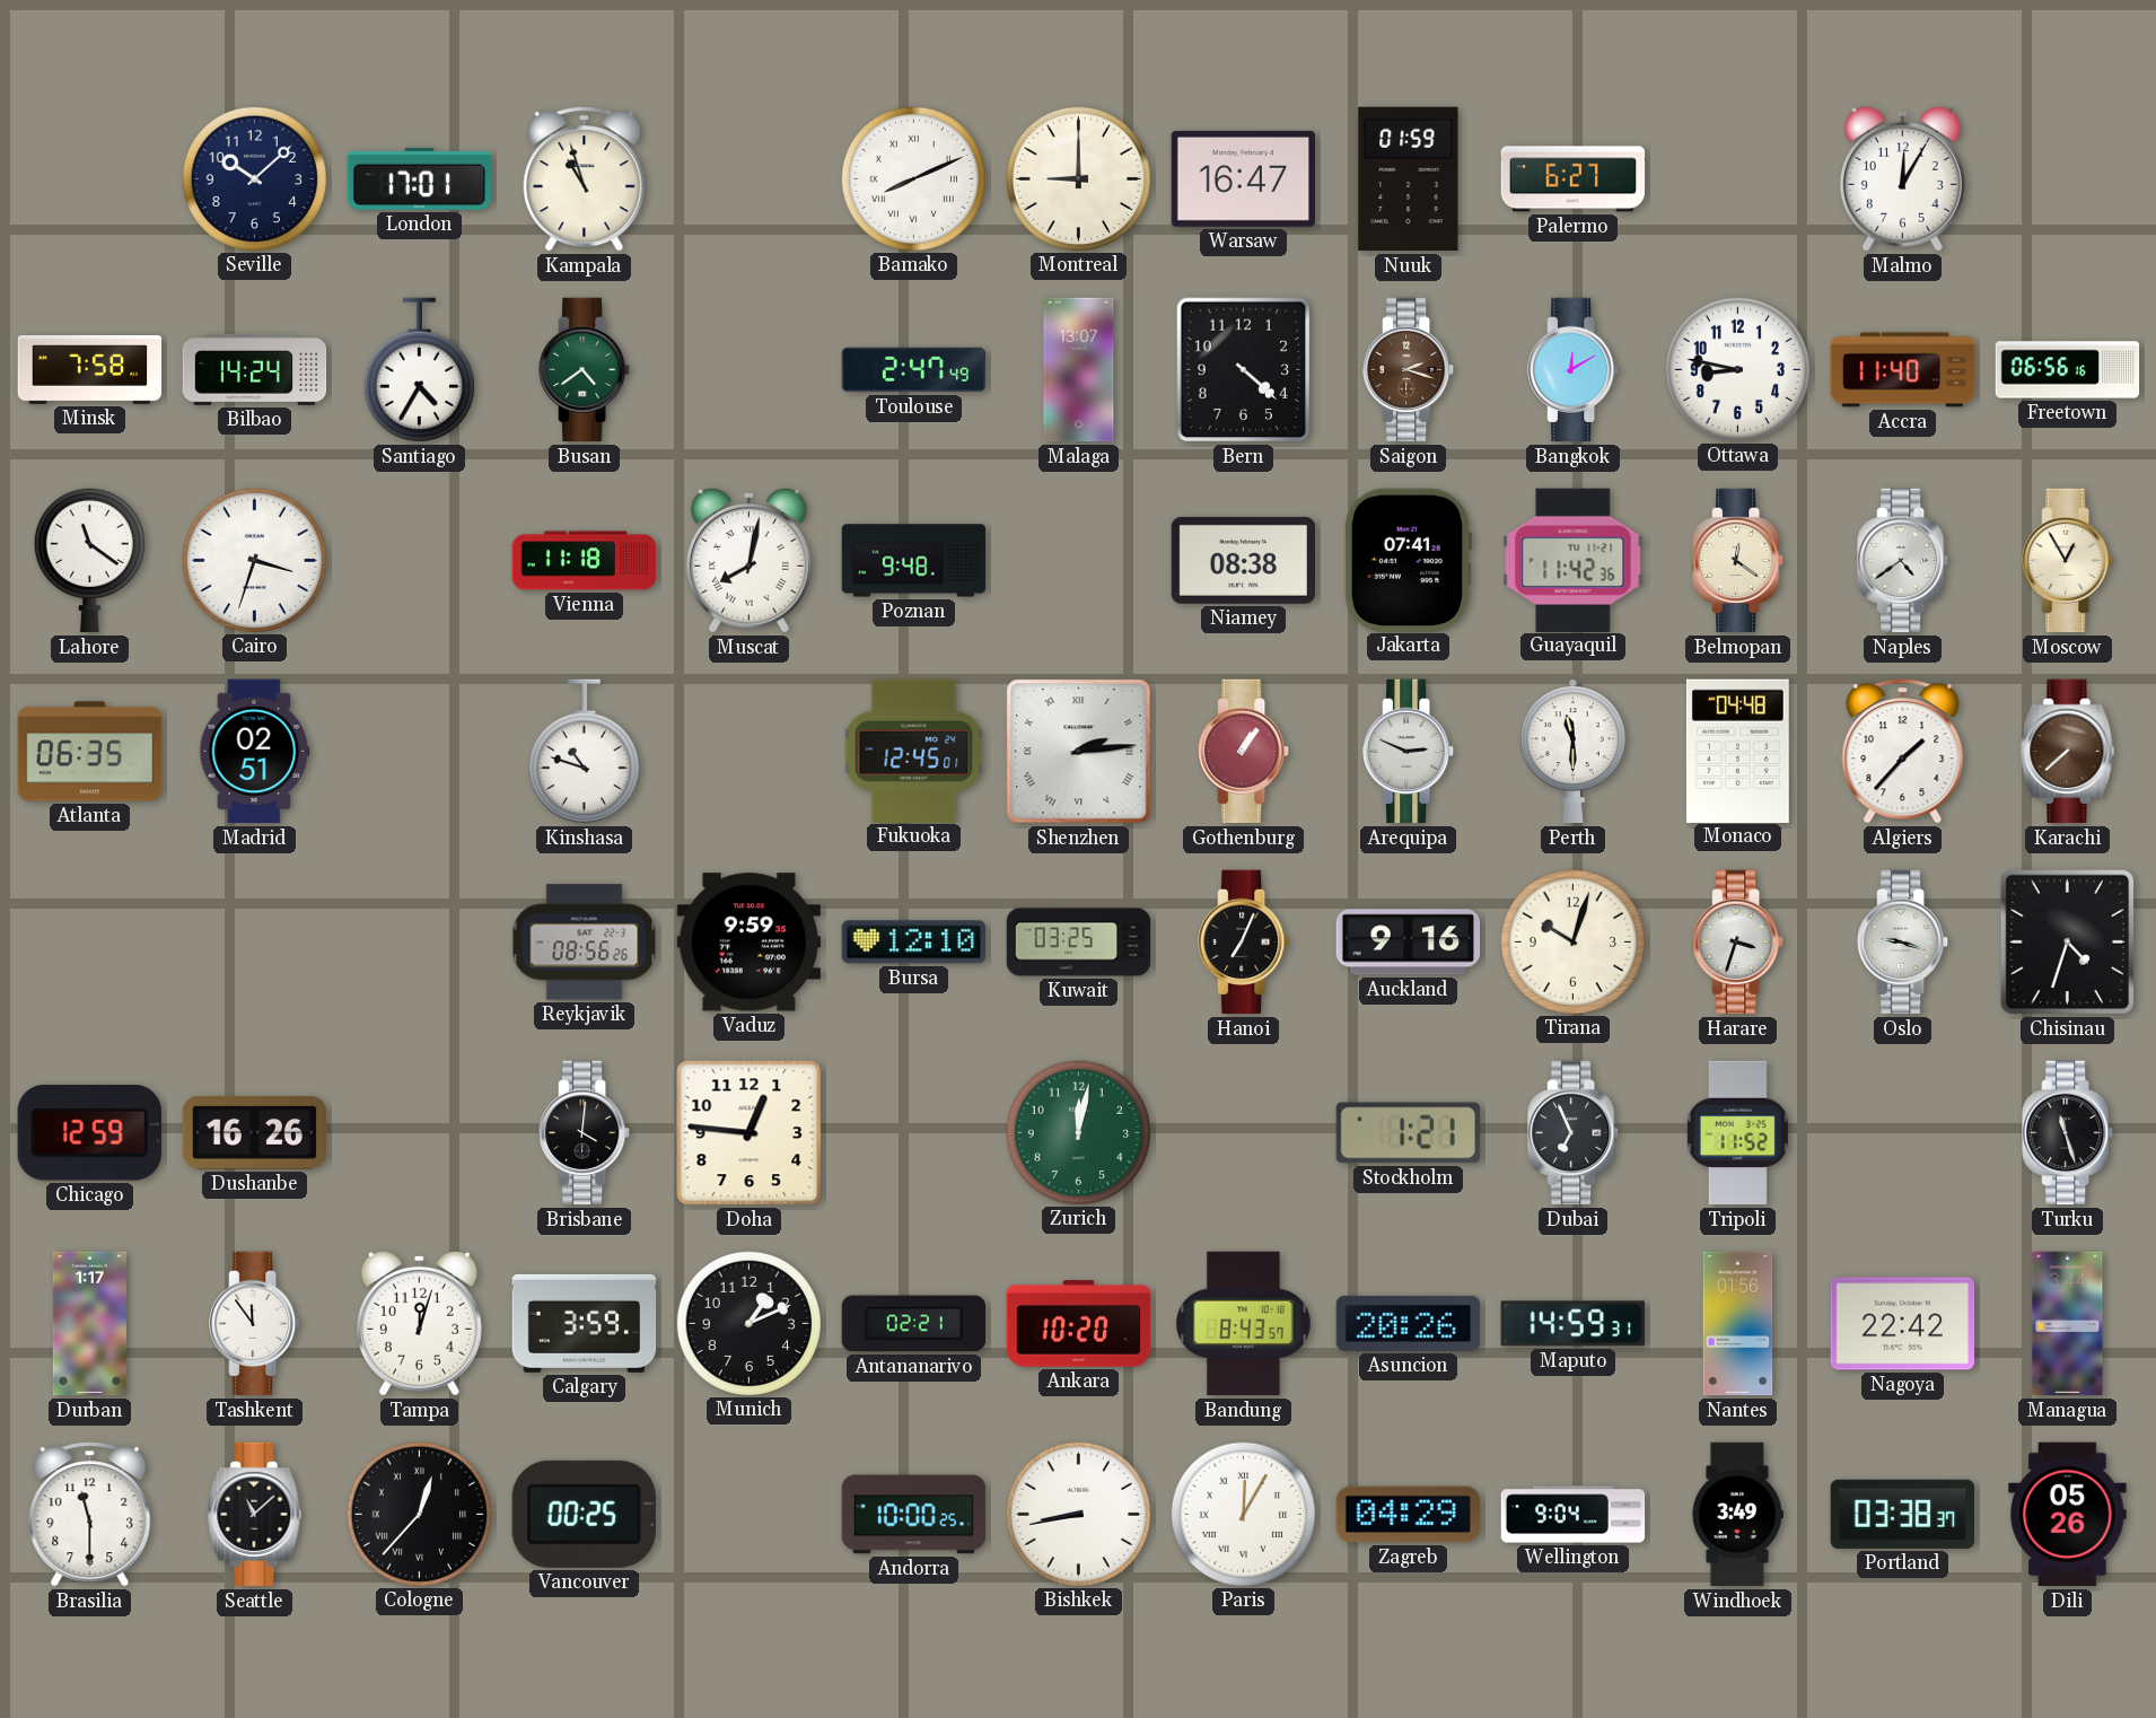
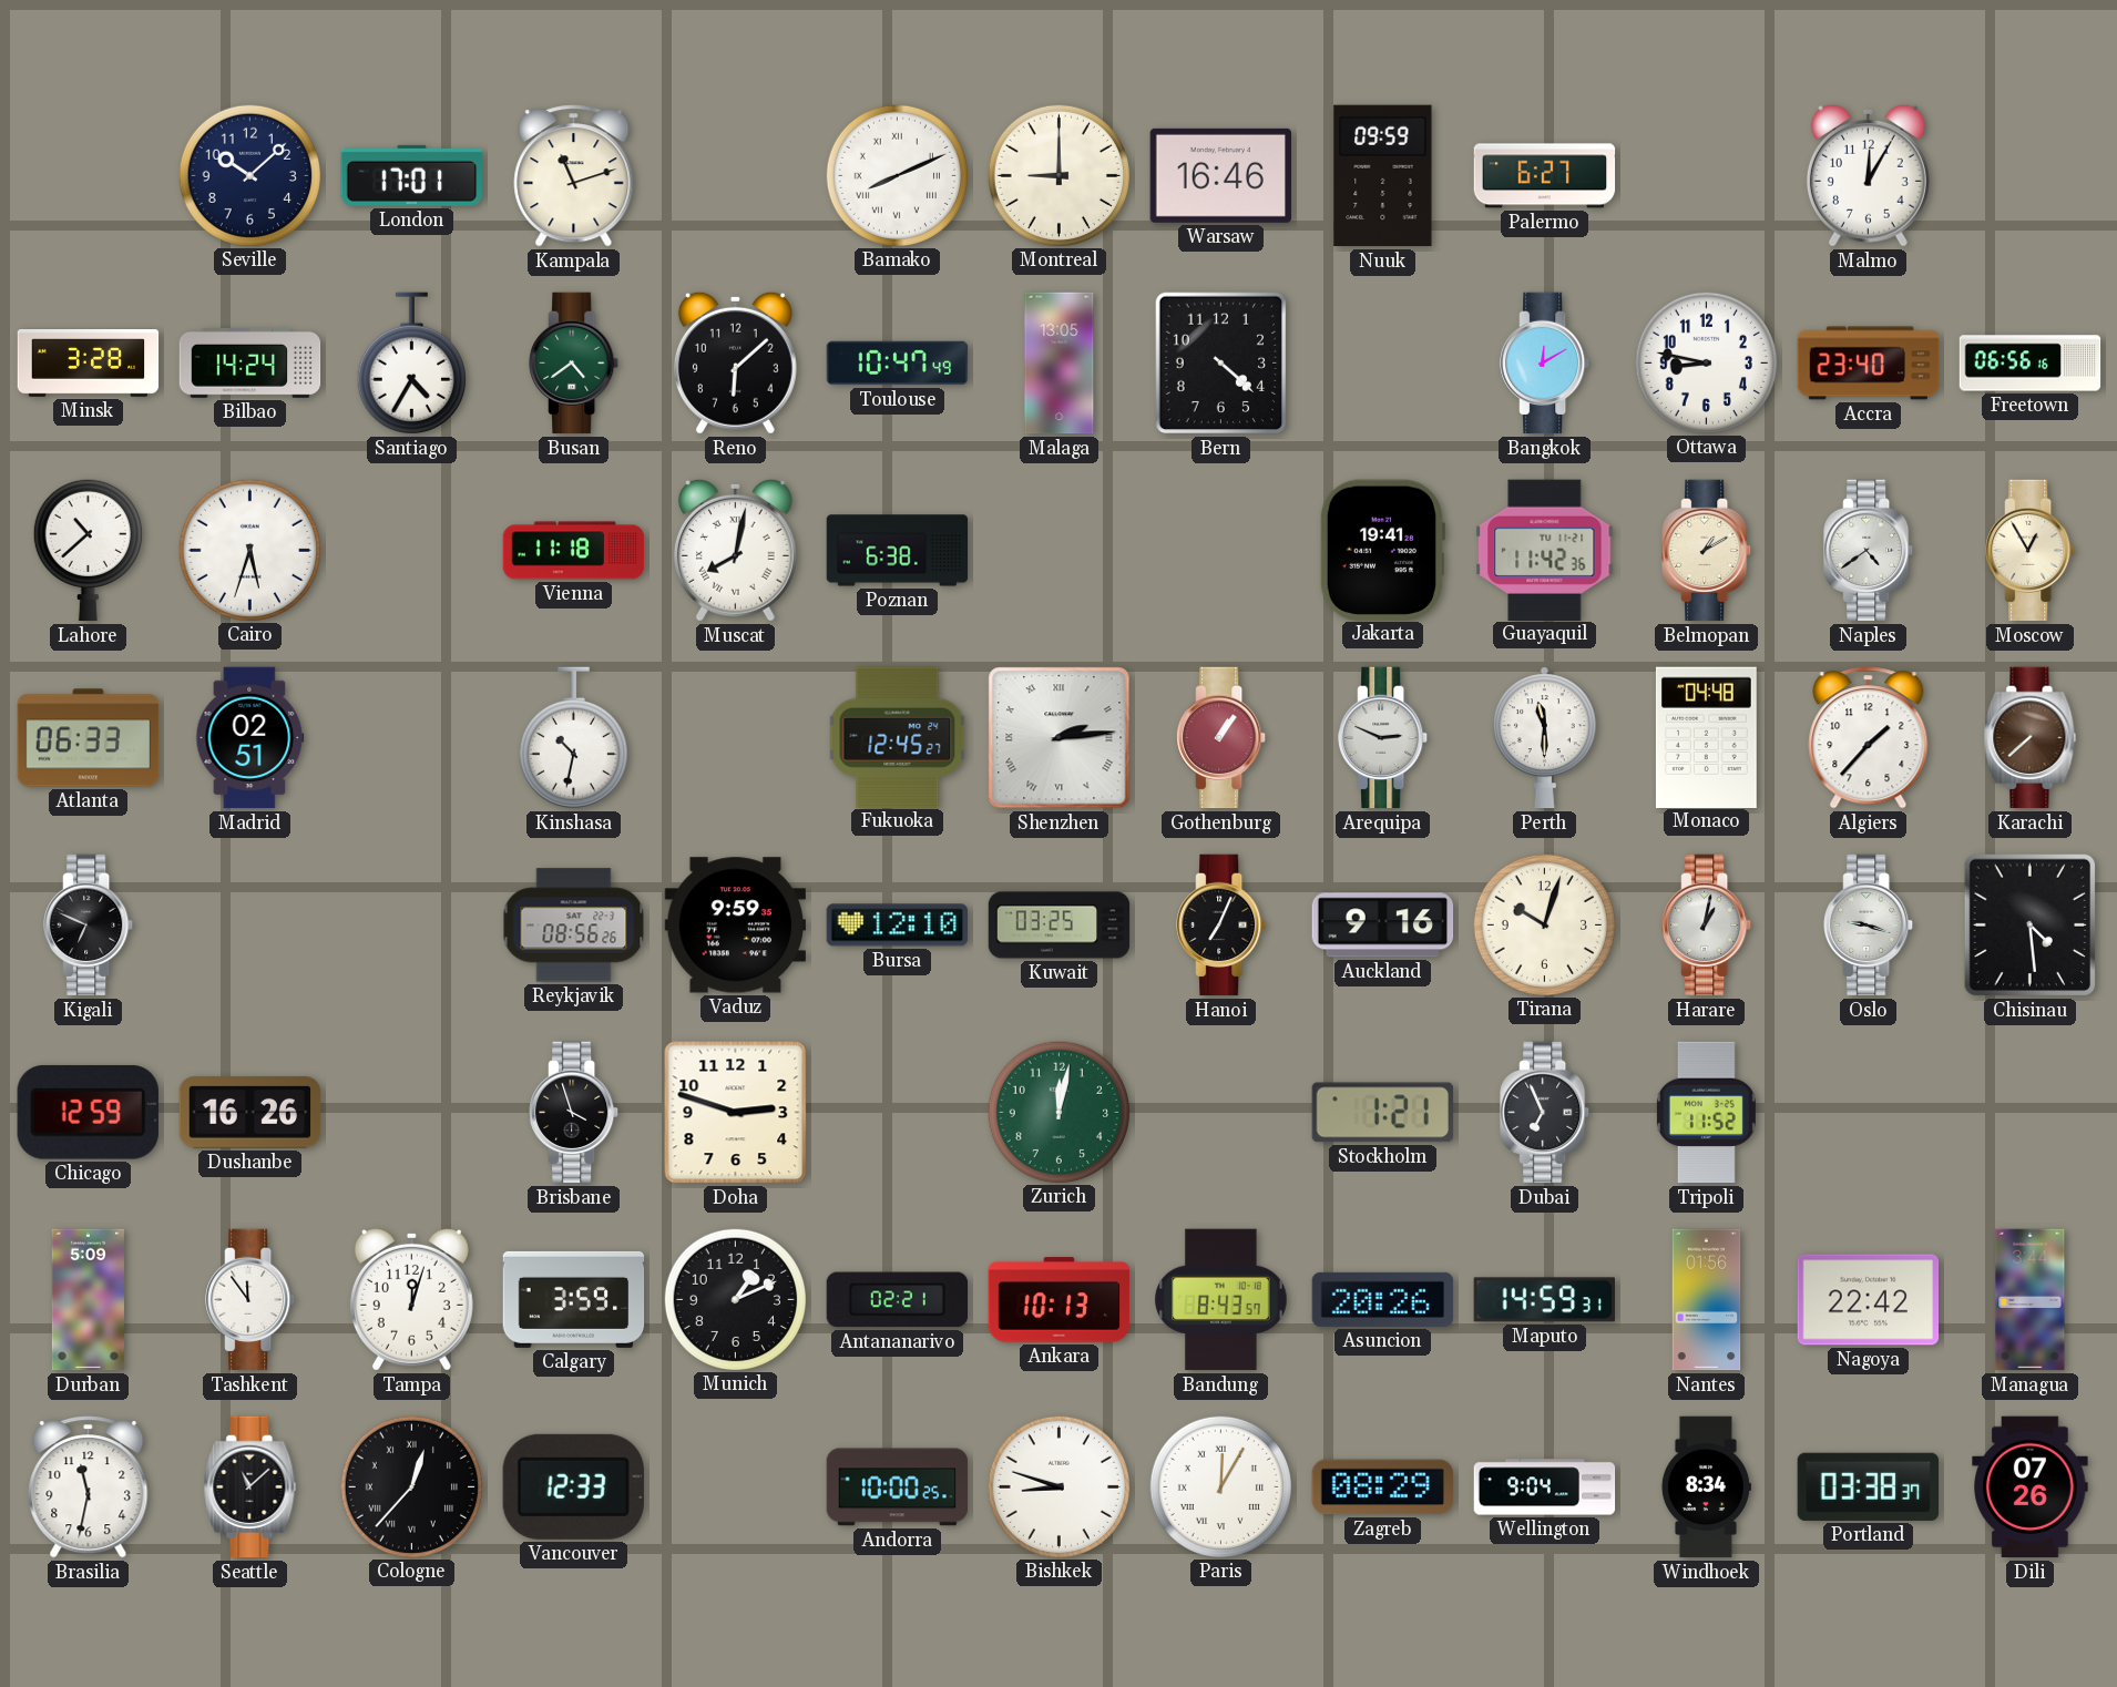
Kampala: 10:57 -> 11:12 (574, 176)
Warsaw: 16:47 -> 16:46 (1220, 175)
Nuuk: 01:59 -> 09:59 (1383, 176)
Minsk: 7:58 -> 3:28 (89, 364)
Reno: none -> 6:08 (735, 362)
Toulouse: 2:47 -> 10:47 (898, 364)
Malaga: 13:07 -> 13:05 (1060, 364)
Saigon: 2:18 -> none (1409, 370)
Accra: 11:40 -> 23:40 (1869, 364)
Lahore: 11:21 -> 10:38 (88, 550)
Cairo: 3:33 -> 5:33 (249, 550)
Poznan: 9:48 -> 6:38 (898, 551)
Niamey: 08:38 -> none (1244, 560)
Jakarta: 07:41 -> 19:41 (1382, 550)
Belmopan: 12:21 -> 1:10 (1707, 551)
Atlanta: 06:35 -> 06:33 (89, 738)
Kinshasa: 10:48 -> 10:32 (573, 738)
Fukuoka: 12:45:01 -> 12:45:27 (898, 737)
Kigali: none -> 6:49 (89, 926)
Harare: 3:33 -> 1:02 (1707, 926)
Chisinau: 4:33 -> 4:29 (2031, 926)
Brisbane: 4:01 -> 3:57 (574, 1113)
Doha: 12:46 -> 2:48 (736, 1113)
Turku: 11:27 -> none (2068, 1133)
Durban: 1:17 -> 5:09 (88, 1300)
Ankara: 10:20 -> 10:13 (1060, 1300)
Brasilia: 11:30 -> 11:32 (89, 1487)
Vancouver: 00:25 -> 12:33 (573, 1486)
Bishkek: 8:43 -> 8:48 (1058, 1486)
Zagreb: 04:29 -> 08:29 (1382, 1487)
Windhoek: 3:49 -> 8:34 (1706, 1487)
Dili: 05:26 -> 07:26 (2031, 1487)
